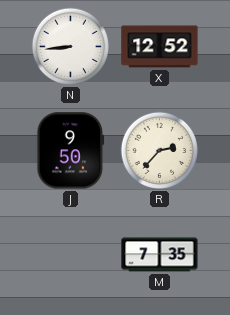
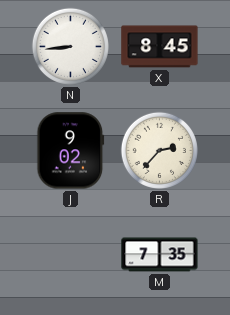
X: 12:52 -> 8:45 (160, 47)
J: 9:50 -> 9:02 (71, 151)
